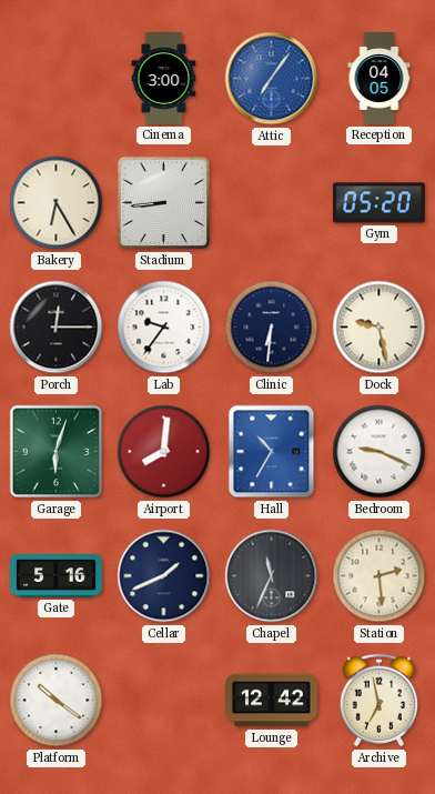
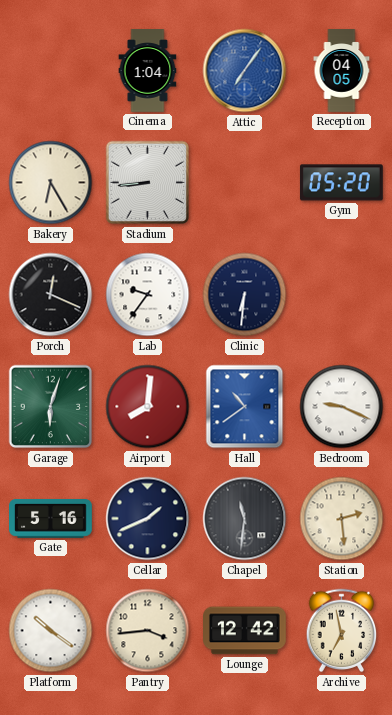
Cinema: 3:00 -> 1:04 (148, 71)
Porch: 12:15 -> 12:19 (51, 295)
Dock: 9:28 -> none (380, 328)
Hall: 10:35 -> 10:39 (245, 407)
Chapel: 11:34 -> 11:31 (245, 519)
Pantry: none -> 3:44 (148, 631)
